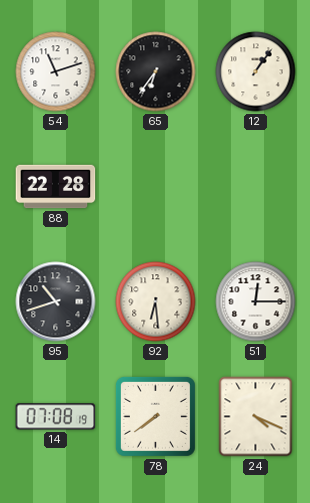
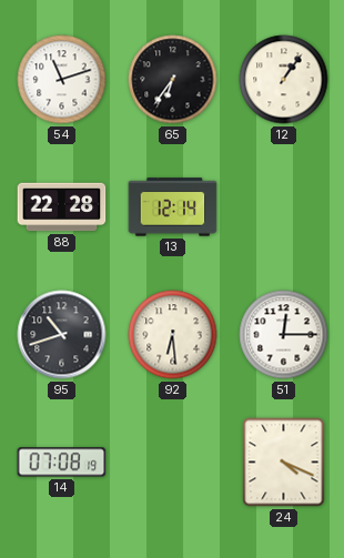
13: none -> 12:14 (173, 207)
78: 7:39 -> none (155, 416)
